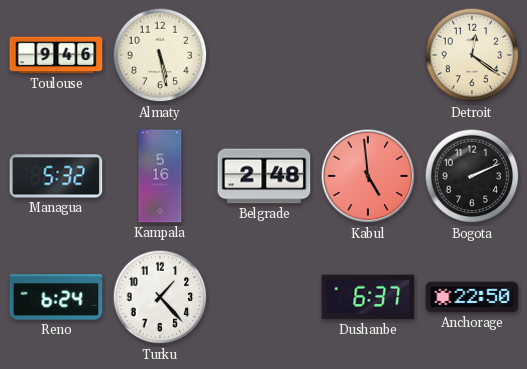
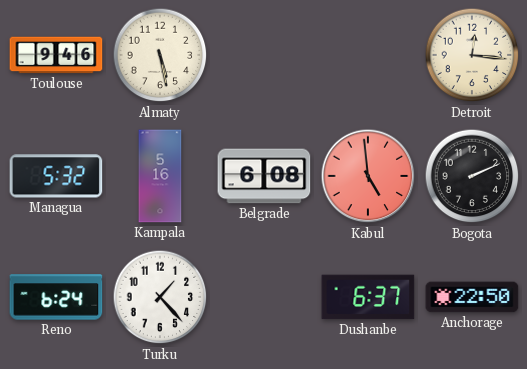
Detroit: 12:21 -> 12:16 (472, 55)
Belgrade: 2:48 -> 6:08 (264, 176)
